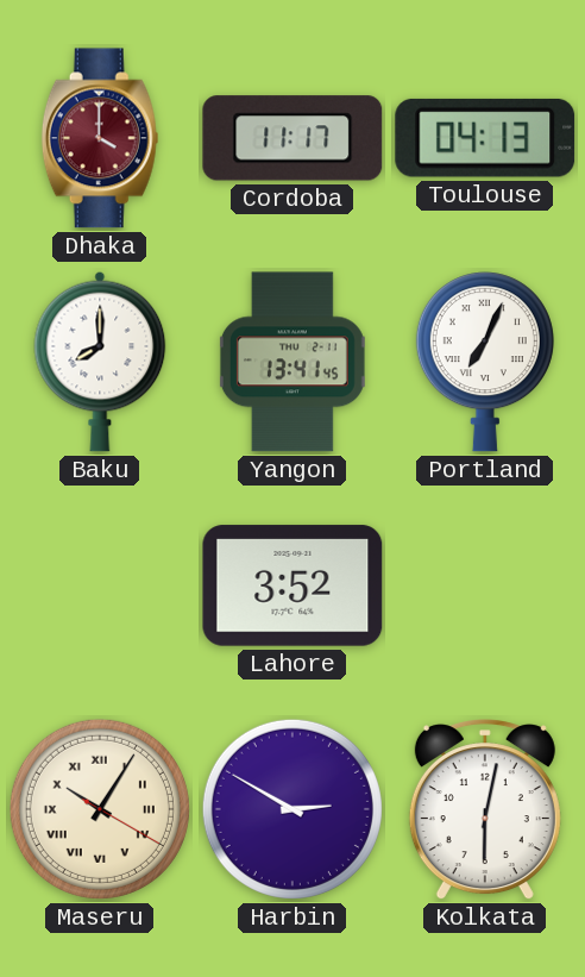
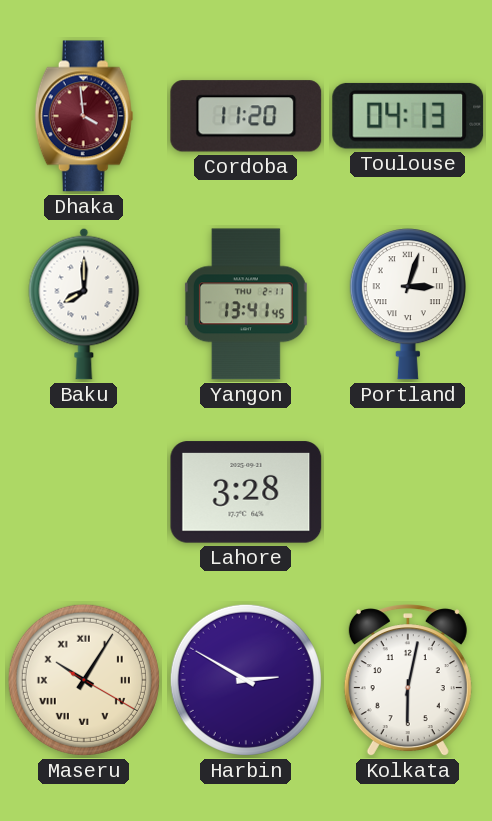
Dhaka: 4:00 -> 3:59 (84, 116)
Cordoba: 11:17 -> 11:20 (246, 116)
Portland: 7:04 -> 3:03 (408, 304)
Lahore: 3:52 -> 3:28 (246, 492)
